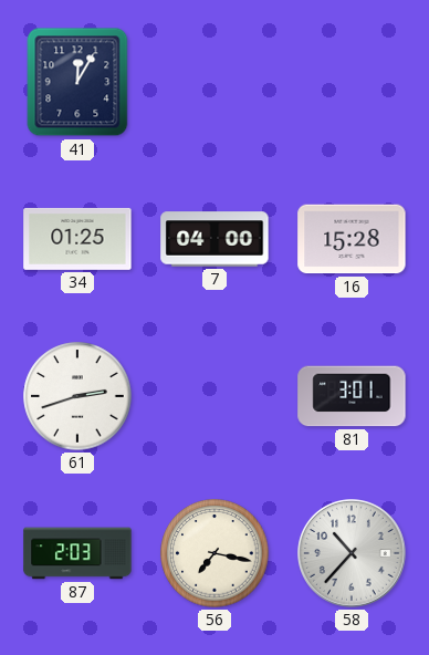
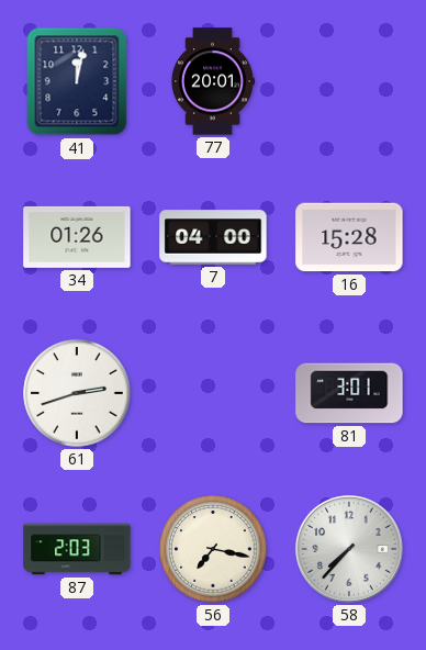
41: 12:05 -> 12:02 (77, 81)
77: none -> 20:01 (213, 81)
34: 01:25 -> 01:26 (77, 237)
58: 10:37 -> 7:37 (350, 550)
